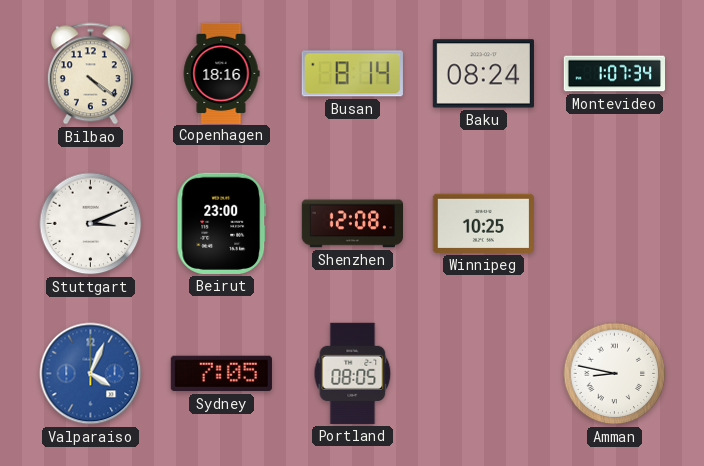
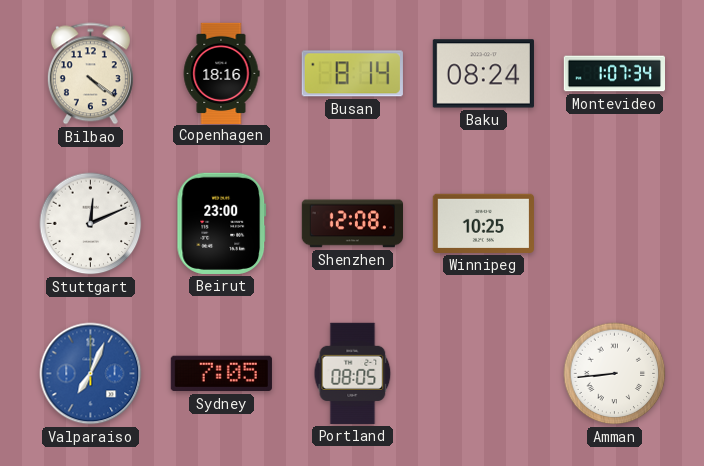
Stuttgart: 3:11 -> 12:11 (91, 224)
Valparaiso: 4:04 -> 7:04 (91, 374)
Amman: 8:47 -> 8:44 (615, 374)
